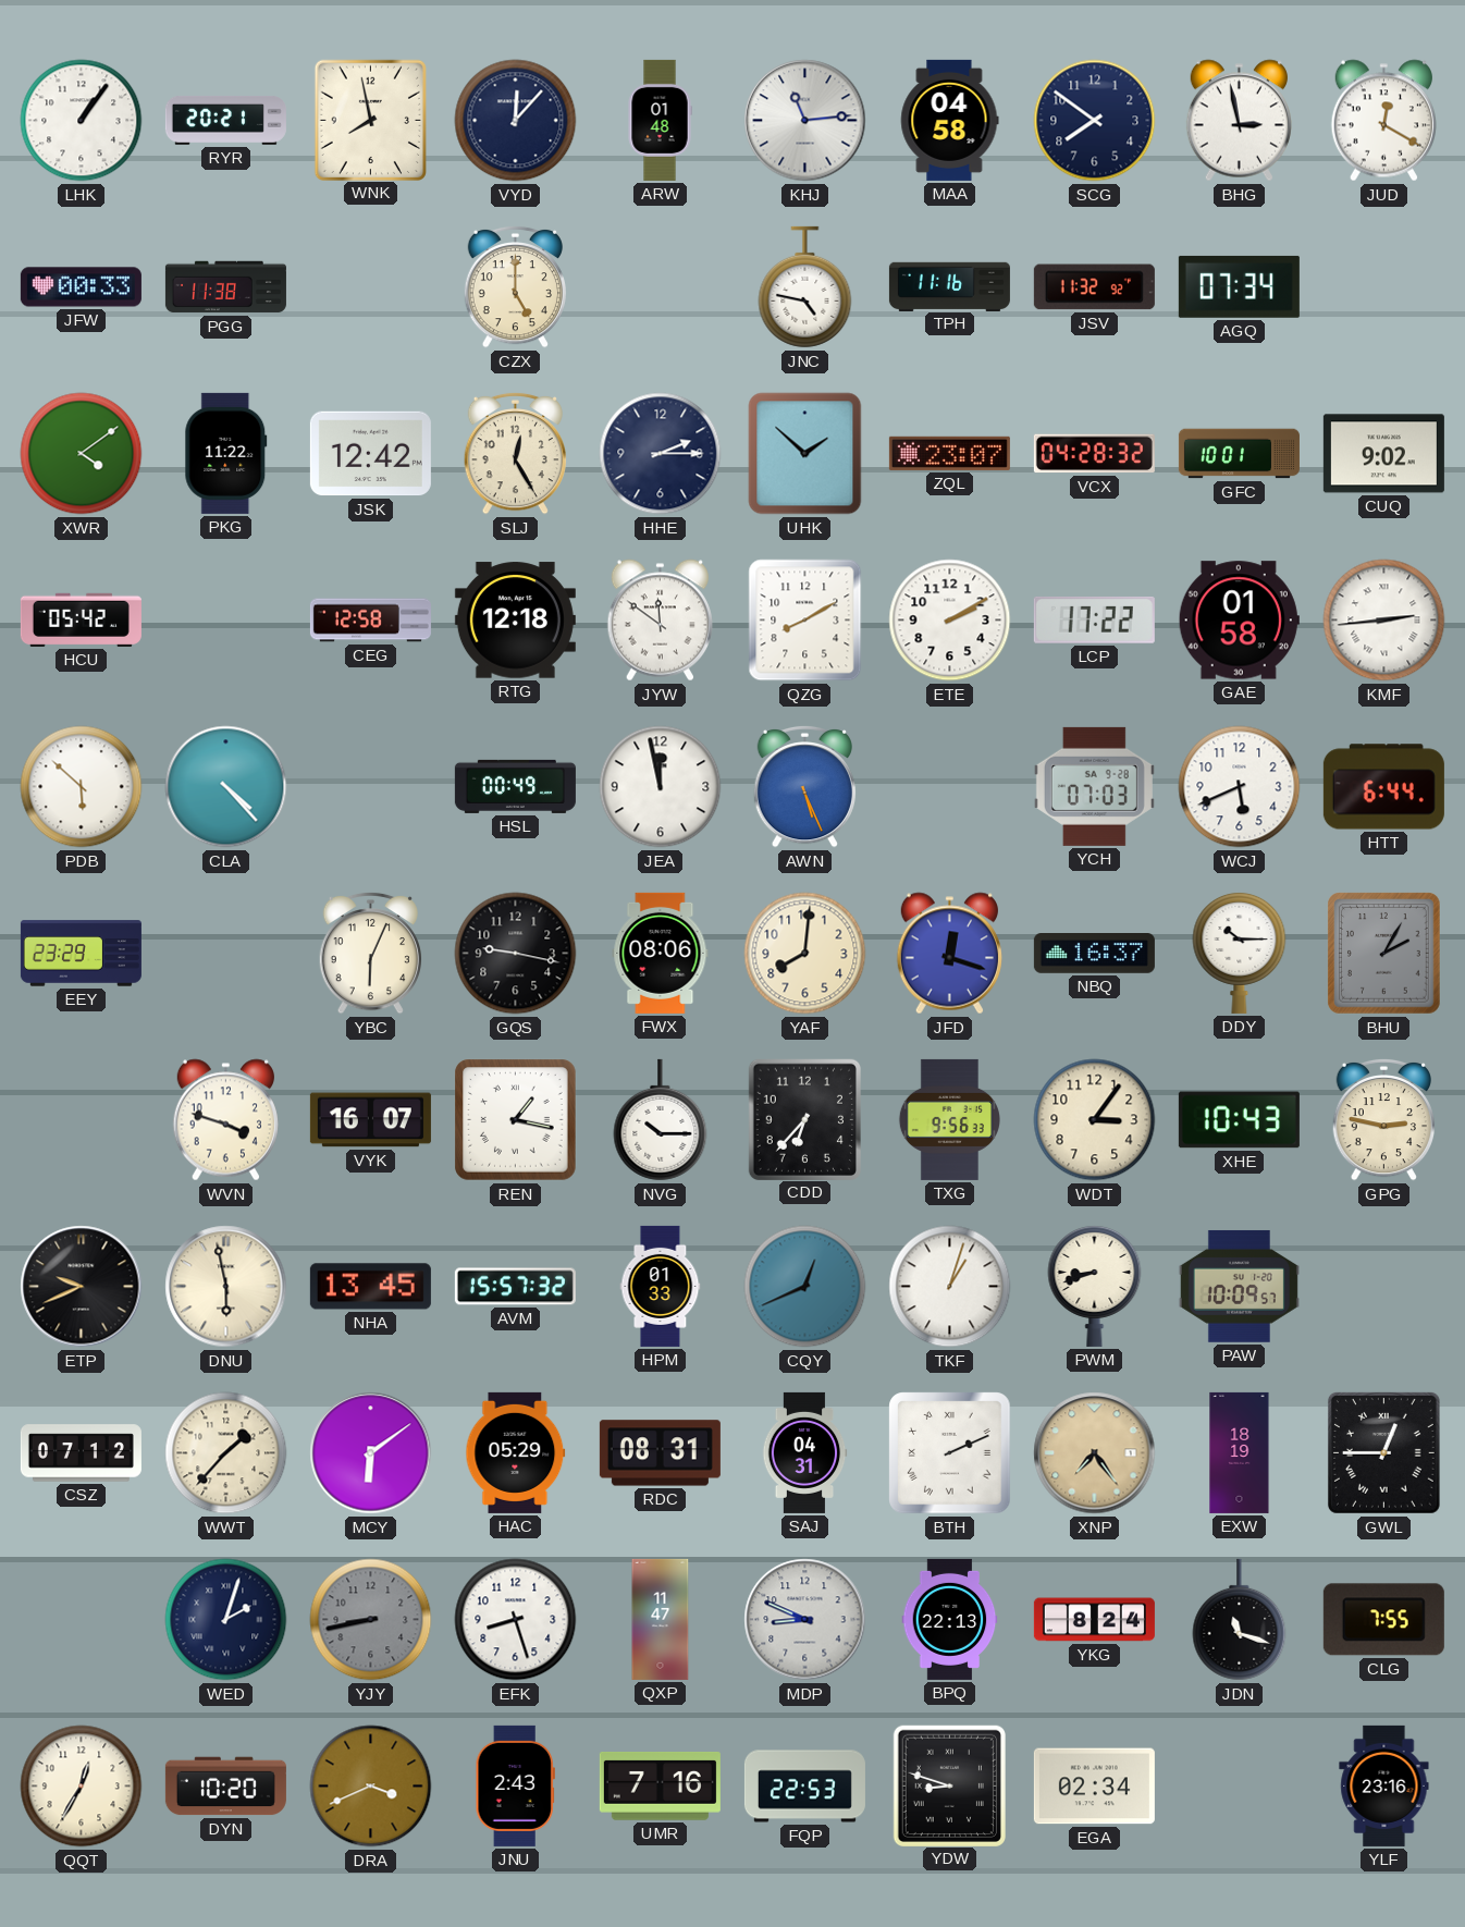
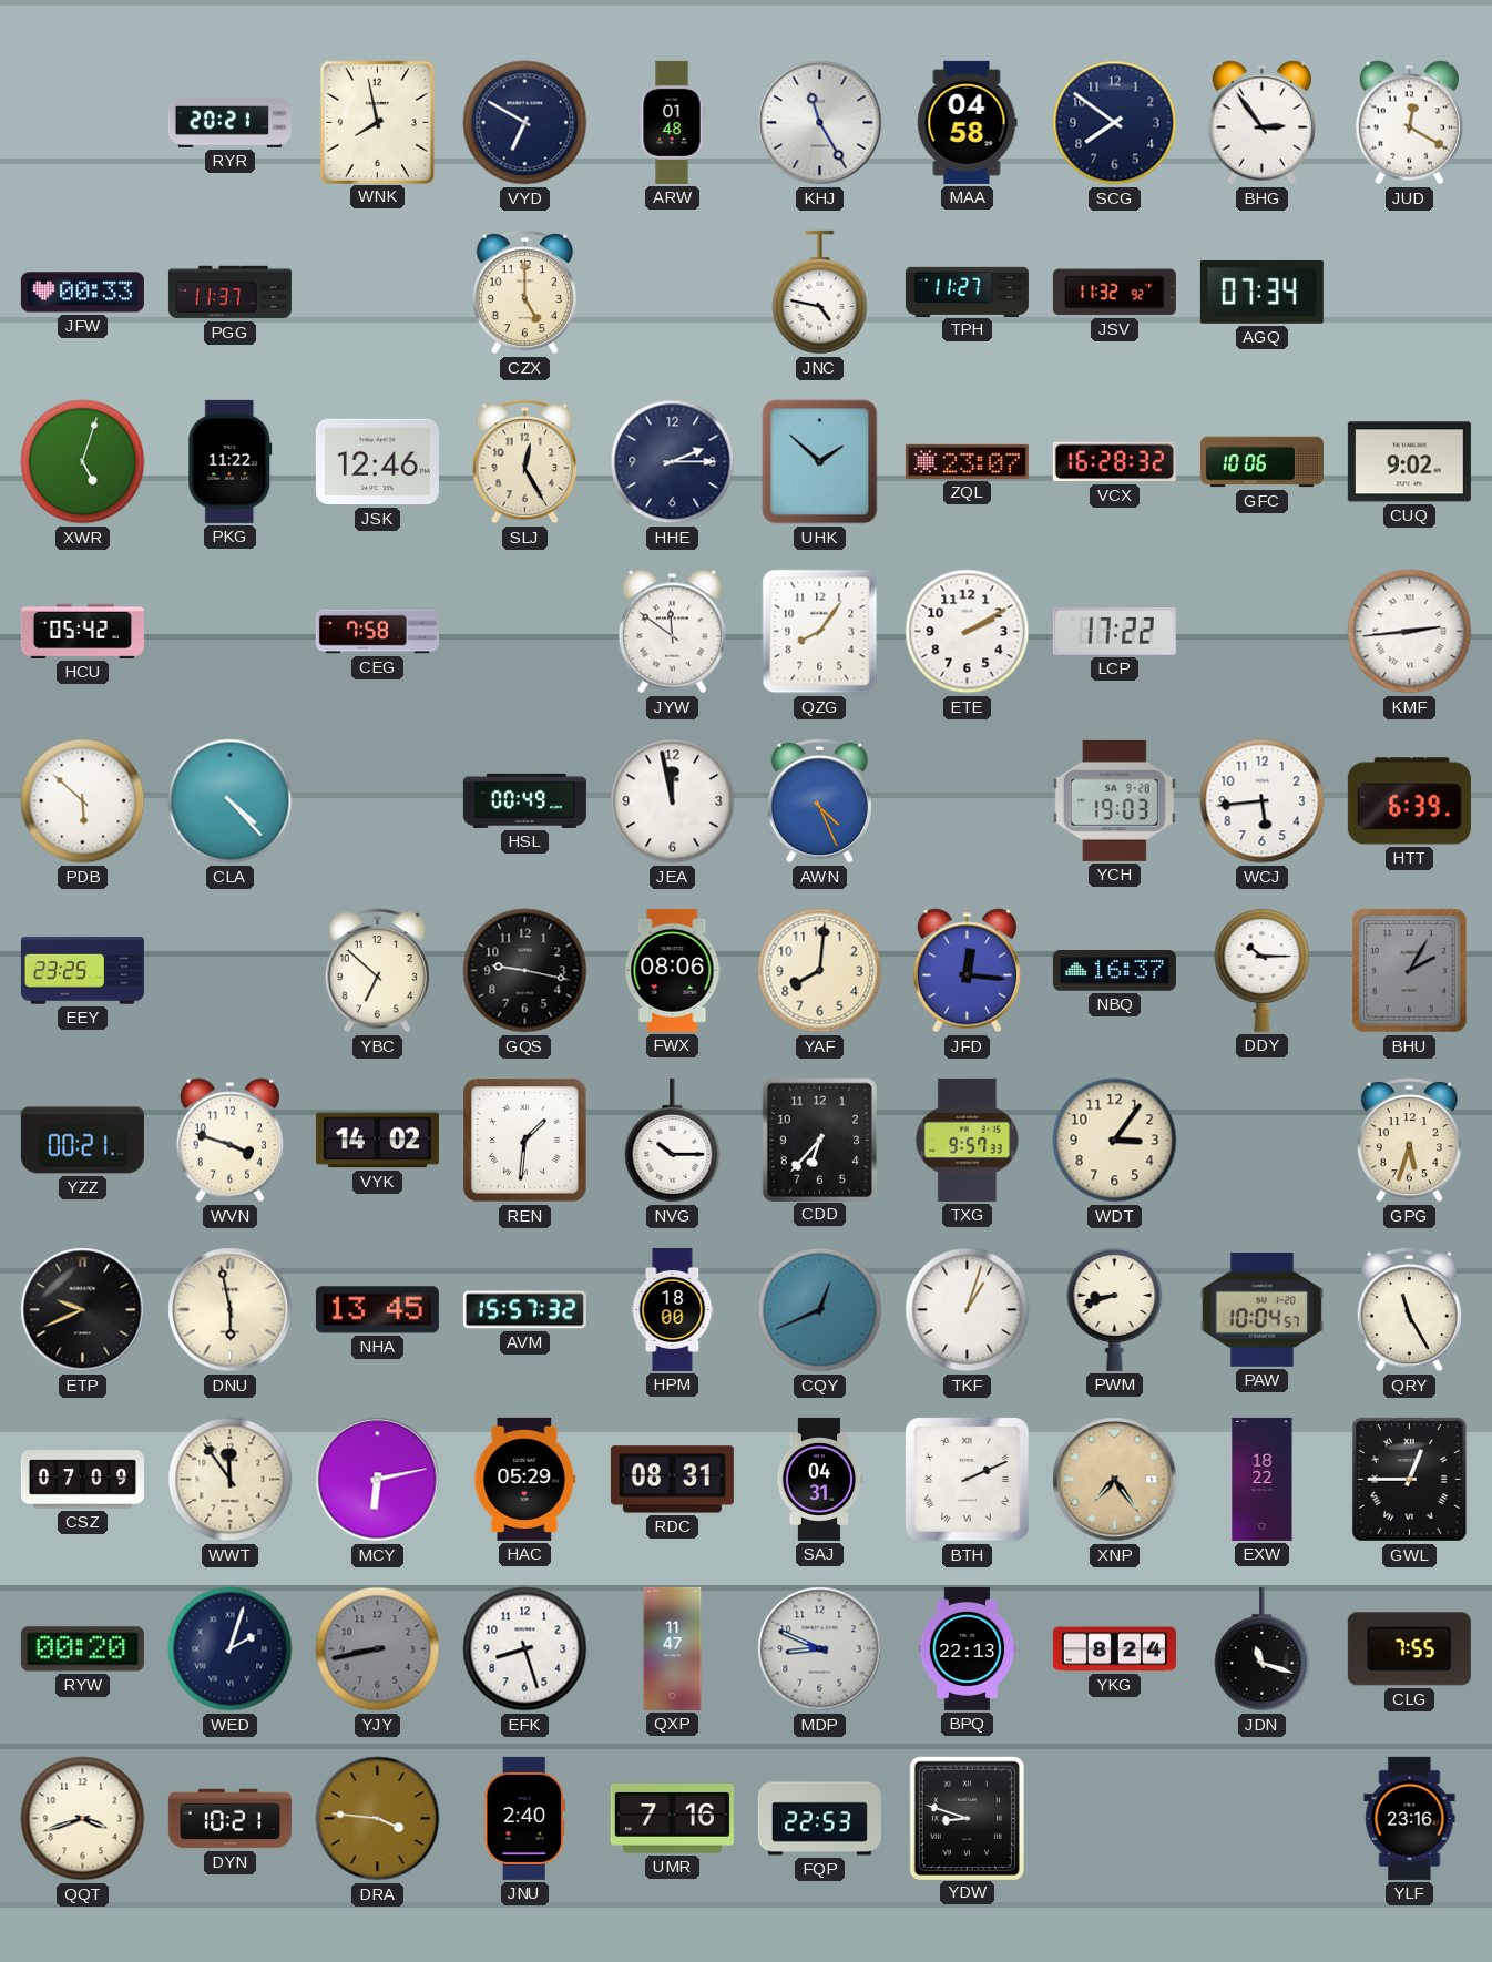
LHK: 1:06 -> none (82, 121)
VYD: 12:07 -> 6:50 (525, 123)
KHJ: 11:14 -> 11:25 (820, 123)
BHG: 2:58 -> 2:54 (1261, 123)
PGG: 11:38 -> 11:37 (229, 293)
TPH: 11:16 -> 11:27 (967, 292)
XWR: 4:09 -> 5:03 (83, 462)
JSK: 12:42 -> 12:46 (377, 462)
VCX: 04:28 -> 16:28 (1114, 462)
GFC: 10:01 -> 10:06 (1261, 462)
CEG: 12:58 -> 7:58 (377, 632)
RTG: 12:18 -> none (515, 621)
QZG: 8:10 -> 8:06 (820, 632)
GAE: 01:58 -> none (1239, 621)
AWN: 5:26 -> 4:26 (819, 800)
YCH: 07:03 -> 19:03 (1114, 800)
WCJ: 5:41 -> 5:44 (1263, 801)
HTT: 6:44 -> 6:39 (1409, 801)
EEY: 23:29 -> 23:25 (82, 971)
YBC: 6:04 -> 6:52 (377, 970)
JFD: 12:18 -> 12:16 (967, 971)
YZZ: none -> 00:21 (82, 1141)
VYK: 16:07 -> 14:02 (377, 1141)
REN: 1:17 -> 1:31 (525, 1141)
TXG: 9:56 -> 9:57 (967, 1140)
XHE: 10:43 -> none (1239, 1120)
GPG: 2:47 -> 5:33 (1409, 1140)
HPM: 01:33 -> 18:00 (673, 1309)
PAW: 10:09 -> 10:04 (1261, 1309)
QRY: none -> 11:25 (1409, 1309)
CSZ: 07:12 -> 07:09 (82, 1480)
WWT: 1:37 -> 11:54 (231, 1480)
MCY: 6:09 -> 6:13 (378, 1480)
EXW: 18:19 -> 18:22 (1263, 1479)
RYW: none -> 00:20 (82, 1649)
QQT: 12:35 -> 3:42 (83, 1819)
DYN: 10:20 -> 10:21 (229, 1819)
DRA: 3:41 -> 3:46 (378, 1819)
JNU: 2:43 -> 2:40 (524, 1818)
EGA: 02:34 -> none (1094, 1787)
